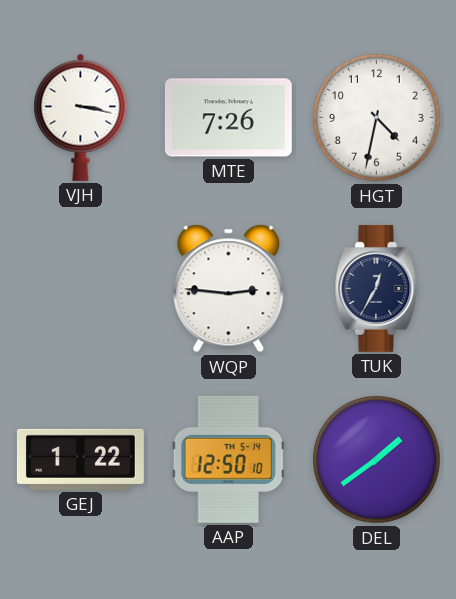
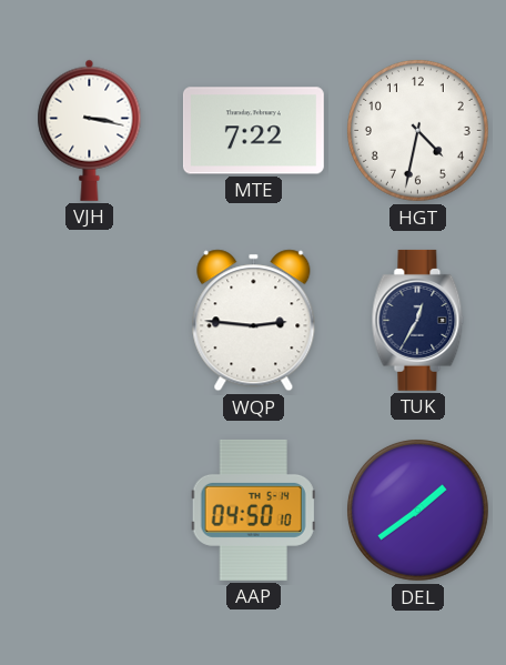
MTE: 7:26 -> 7:22 (253, 131)
GEJ: 1:22 -> none (80, 459)
AAP: 12:50 -> 04:50 (253, 510)
